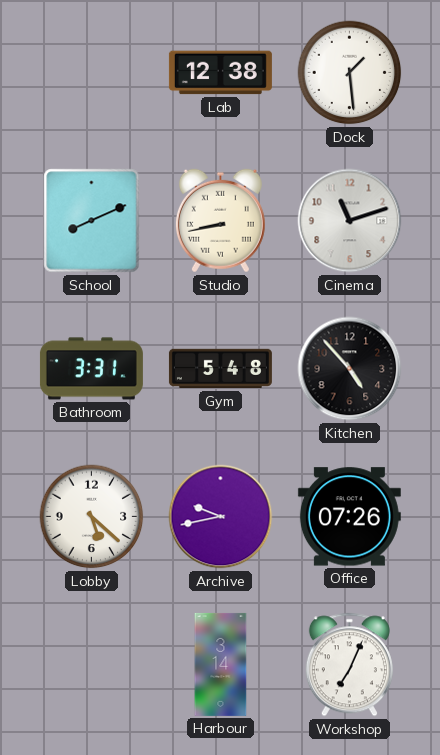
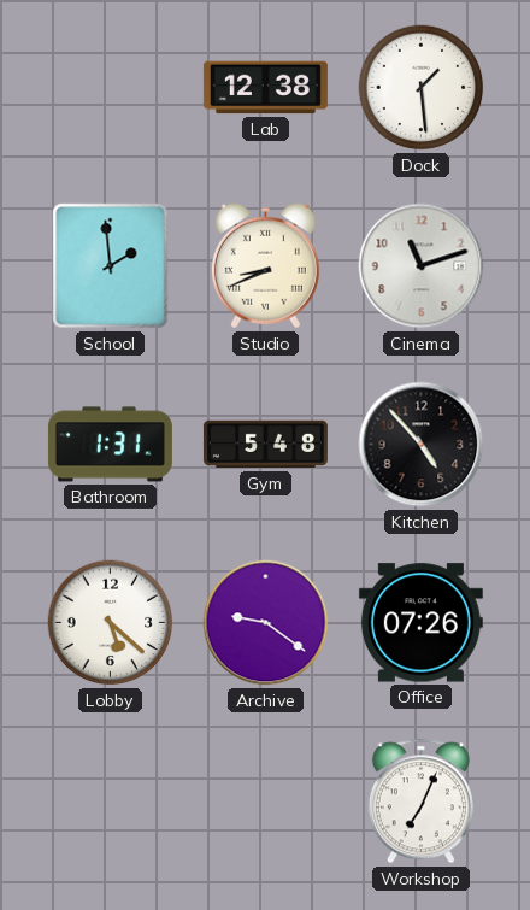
School: 8:11 -> 1:59 (111, 266)
Studio: 8:43 -> 8:41 (265, 266)
Bathroom: 3:31 -> 1:31 (110, 445)
Archive: 9:43 -> 9:21 (266, 623)
Harbour: 3:14 -> none (221, 664)
